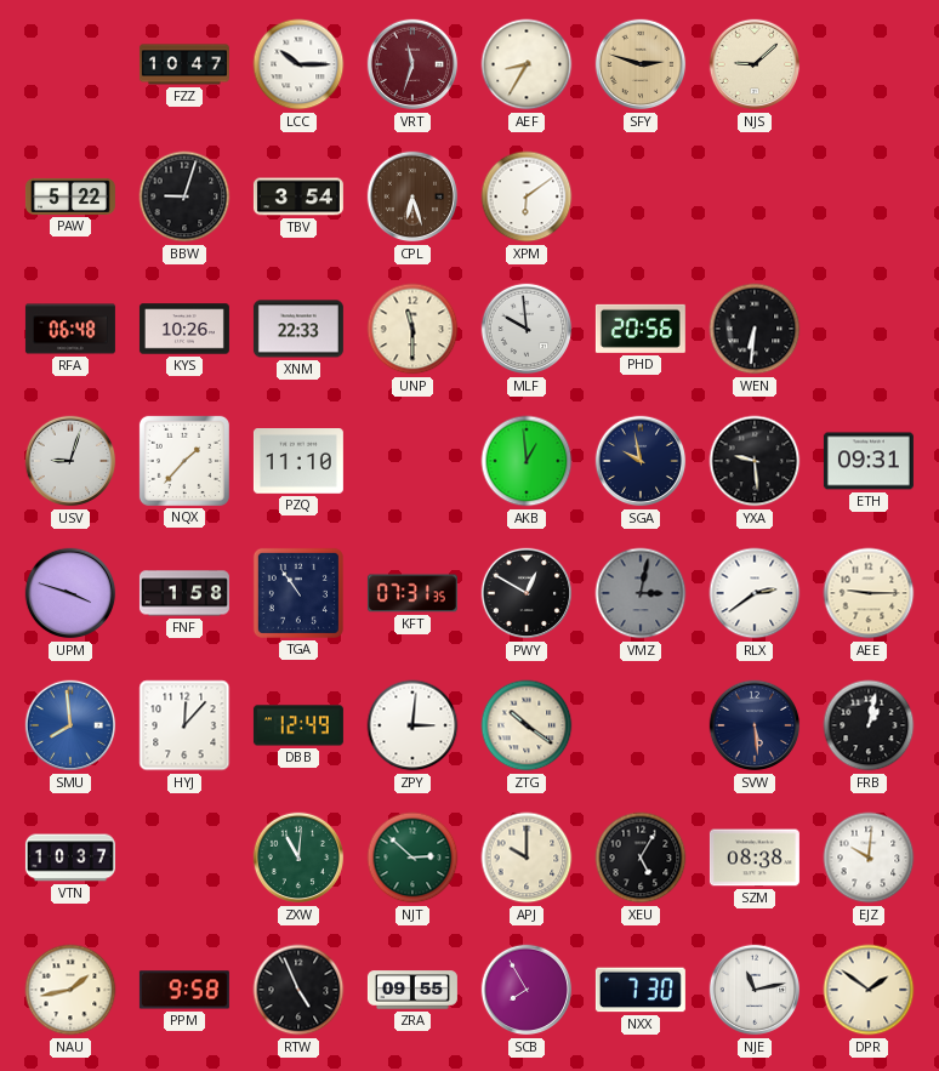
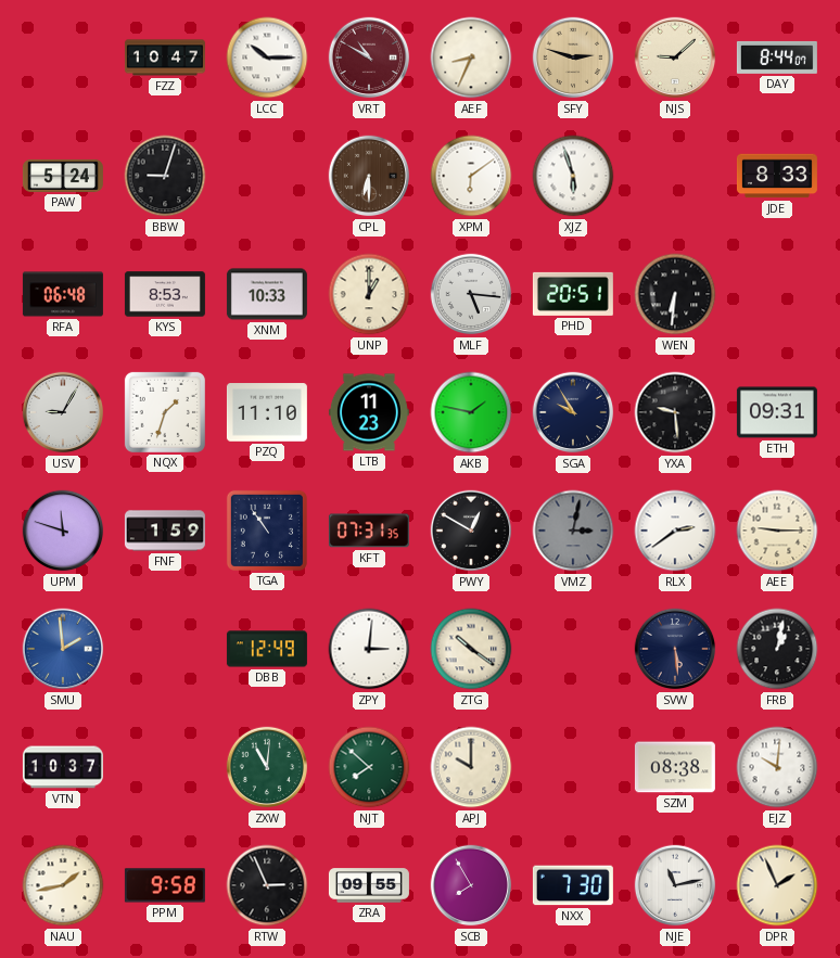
VRT: 11:33 -> 10:50 (369, 58)
AEF: 8:35 -> 8:34 (471, 58)
DAY: none -> 8:44 (777, 58)
PAW: 5:22 -> 5:24 (63, 176)
TBV: 3:54 -> none (298, 196)
CPL: 6:27 -> 6:30 (369, 176)
XJZ: none -> 5:57 (573, 176)
JDE: none -> 8:33 (777, 176)
KYS: 10:26 -> 8:53 (165, 294)
XNM: 22:33 -> 10:33 (267, 294)
UNP: 11:30 -> 1:00 (369, 294)
MLF: 9:59 -> 5:16 (471, 294)
PHD: 20:56 -> 20:51 (573, 294)
USV: 9:03 -> 9:05 (63, 412)
NQX: 1:37 -> 1:33 (165, 412)
LTB: none -> 11:23 (369, 412)
AKB: 12:59 -> 1:47 (471, 412)
SGA: 9:58 -> 9:55 (573, 412)
UPM: 3:48 -> 11:48 (63, 531)
FNF: 1:58 -> 1:59 (165, 531)
SMU: 7:59 -> 1:59 (63, 649)
HYJ: 12:07 -> none (184, 725)
NJT: 2:52 -> 7:52 (369, 767)
XEU: 5:05 -> none (641, 858)
RTW: 4:56 -> 2:56 (267, 885)
DPR: 1:51 -> 1:56 (777, 885)
